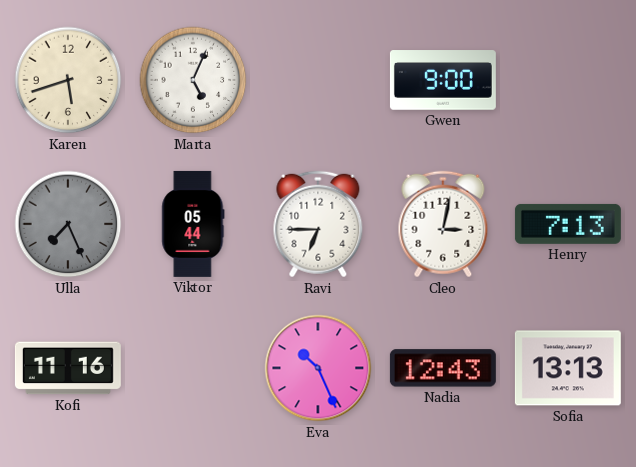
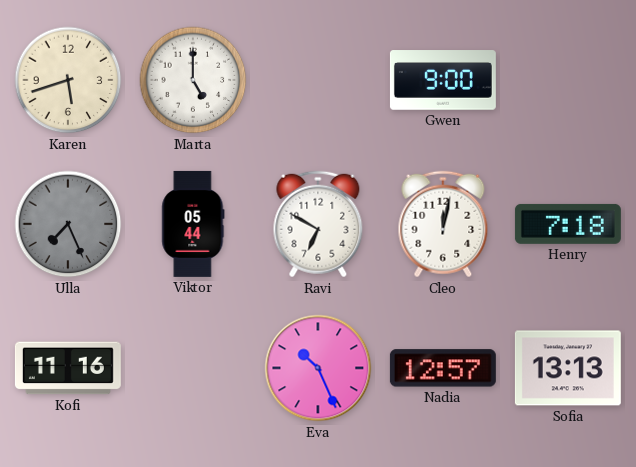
Marta: 5:04 -> 5:00 (193, 80)
Ravi: 6:45 -> 6:50 (318, 224)
Cleo: 3:02 -> 12:02 (443, 224)
Henry: 7:13 -> 7:18 (568, 224)
Nadia: 12:43 -> 12:57 (443, 368)
